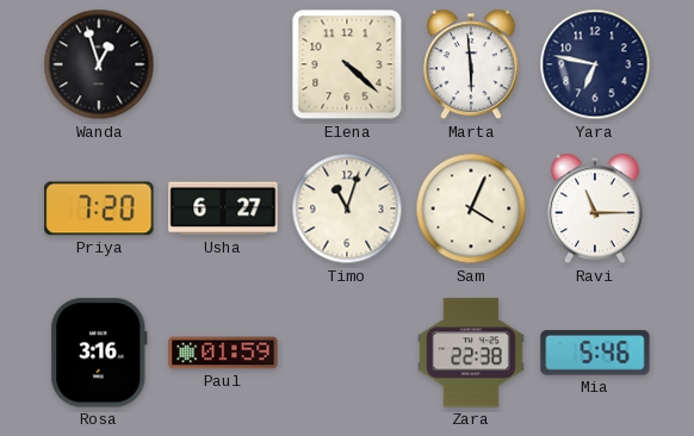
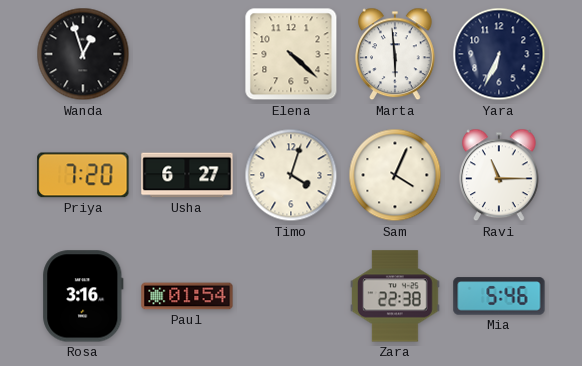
Yara: 6:47 -> 6:34 (499, 54)
Timo: 11:03 -> 4:03 (291, 175)
Paul: 01:59 -> 01:54 (187, 296)
